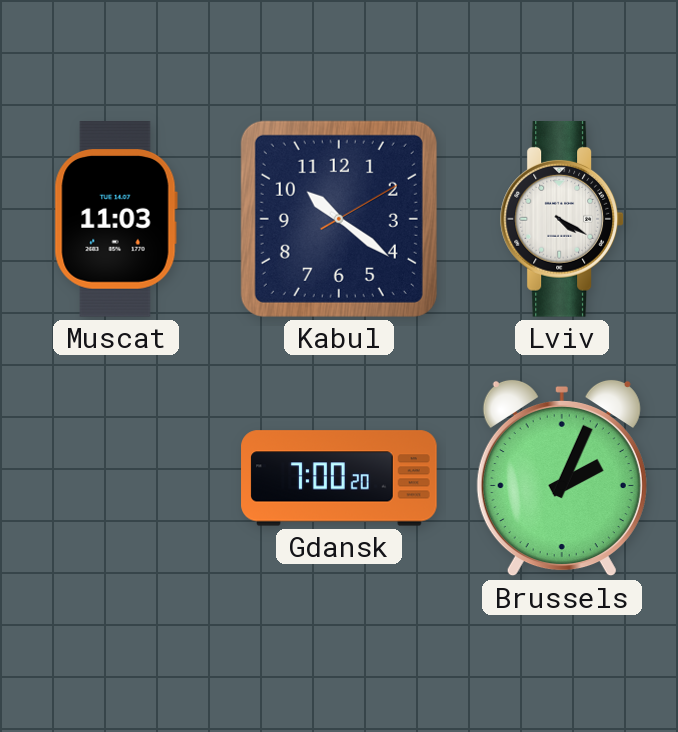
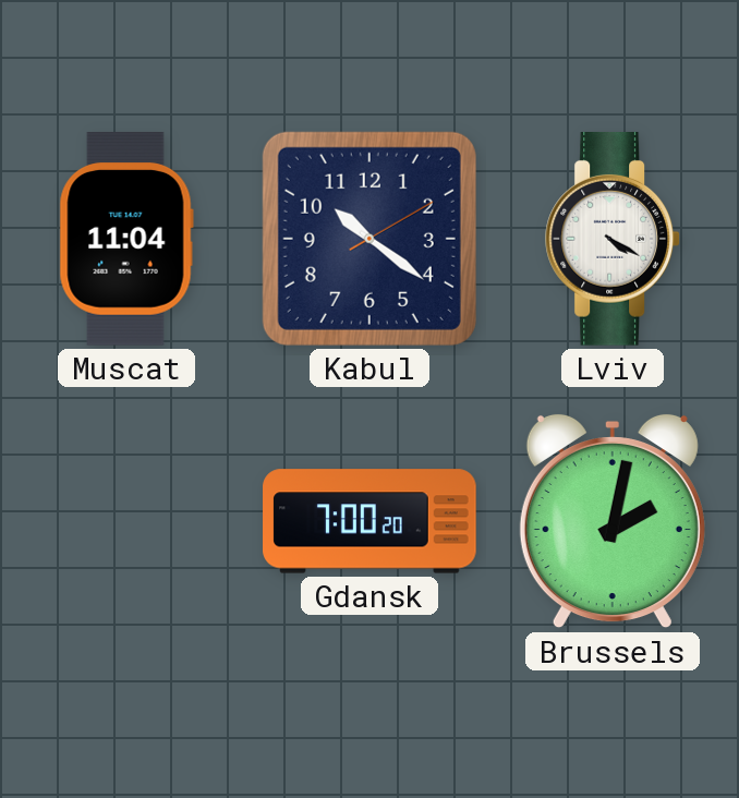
Muscat: 11:03 -> 11:04 (126, 239)
Brussels: 2:04 -> 2:02 (613, 521)
